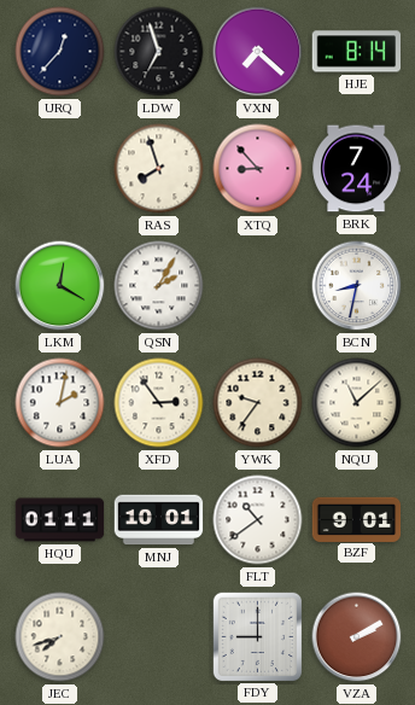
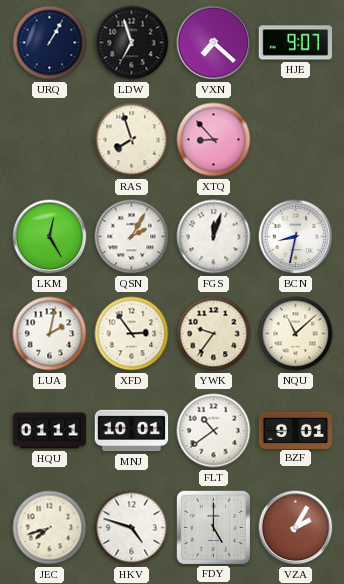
URQ: 12:37 -> 1:05 (50, 43)
HJE: 8:14 -> 9:07 (296, 43)
BRK: 7:24 -> none (357, 169)
LKM: 12:20 -> 12:25 (50, 237)
FGS: none -> 12:03 (214, 237)
HKV: none -> 4:48 (132, 528)
FDY: 9:00 -> 5:00 (213, 527)
VZA: 2:10 -> 2:05 (296, 528)
